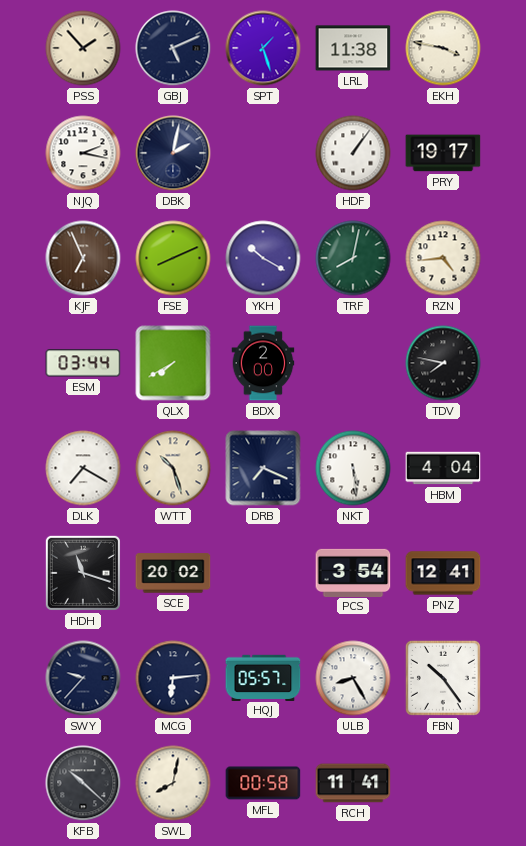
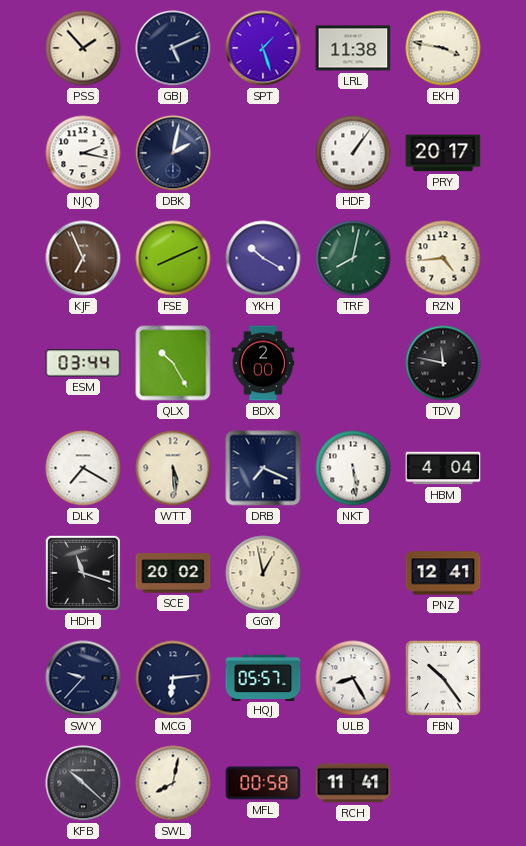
PRY: 19:17 -> 20:17 (443, 153)
QLX: 7:40 -> 10:25 (173, 363)
TDV: 7:47 -> 11:47 (443, 363)
WTT: 10:27 -> 5:29 (173, 468)
GGY: none -> 12:58 (263, 573)
PCS: 3:54 -> none (353, 572)
